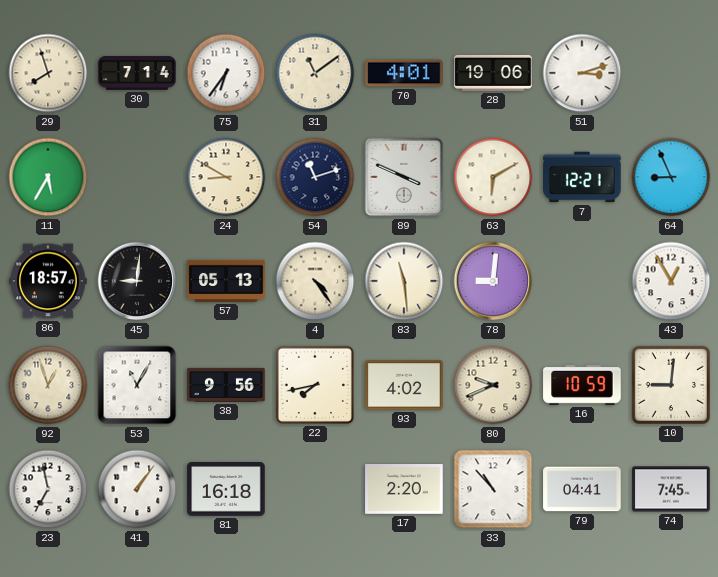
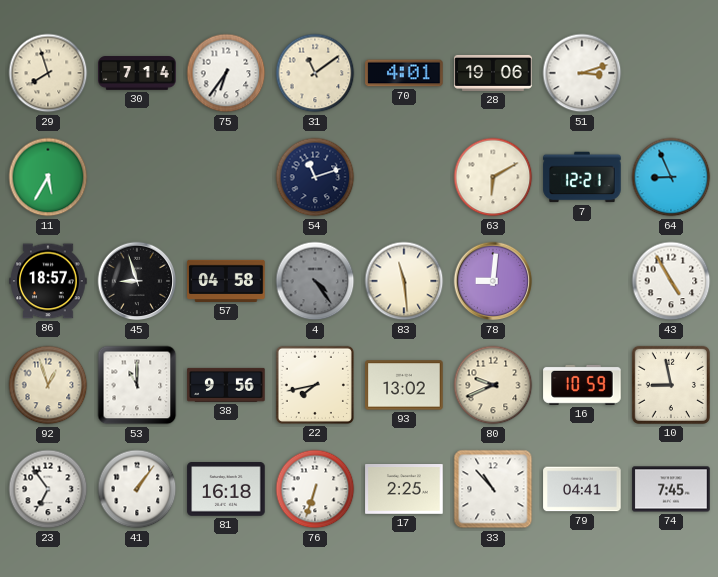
24: 8:50 -> none (226, 177)
89: 3:49 -> none (404, 177)
45: 9:01 -> 8:57 (137, 281)
57: 05:13 -> 04:58 (226, 281)
4 dial: cream -> grey (315, 281)
43: 12:55 -> 4:55 (671, 281)
53: 11:05 -> 11:00 (137, 385)
93: 4:02 -> 13:02 (404, 385)
10: 9:01 -> 8:58 (671, 385)
23: 6:58 -> 6:54 (48, 489)
76: none -> 6:33 (315, 489)
17: 2:20 -> 2:25 (404, 490)
